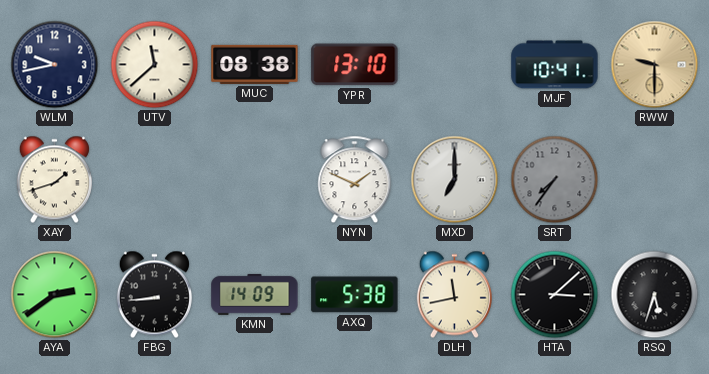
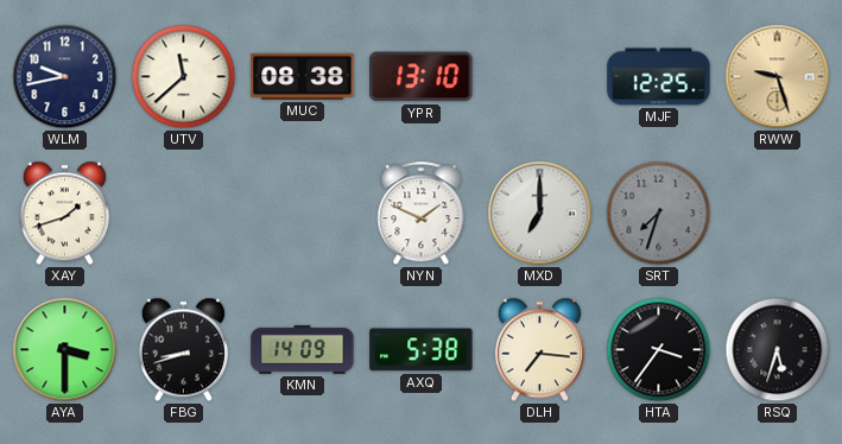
MJF: 10:41 -> 12:25 (659, 77)
RWW: 9:30 -> 9:27 (778, 77)
SRT: 7:36 -> 7:33 (659, 214)
AYA: 2:39 -> 3:30 (65, 350)
FBG: 8:44 -> 8:42 (183, 350)
DLH: 11:43 -> 7:16 (539, 350)
HTA: 3:08 -> 3:36 (659, 350)
